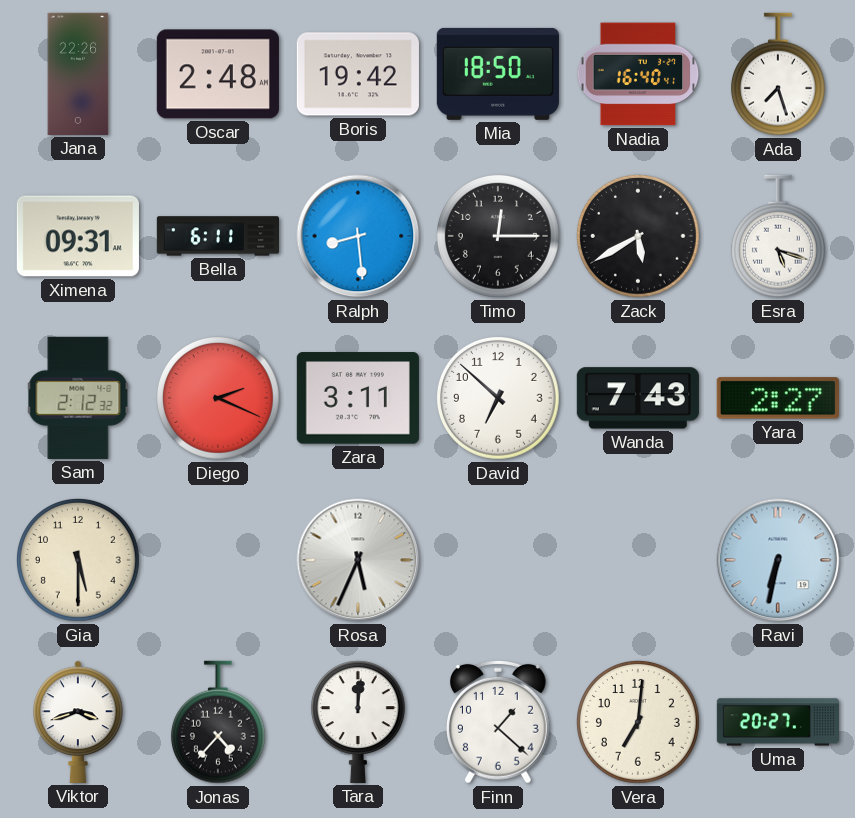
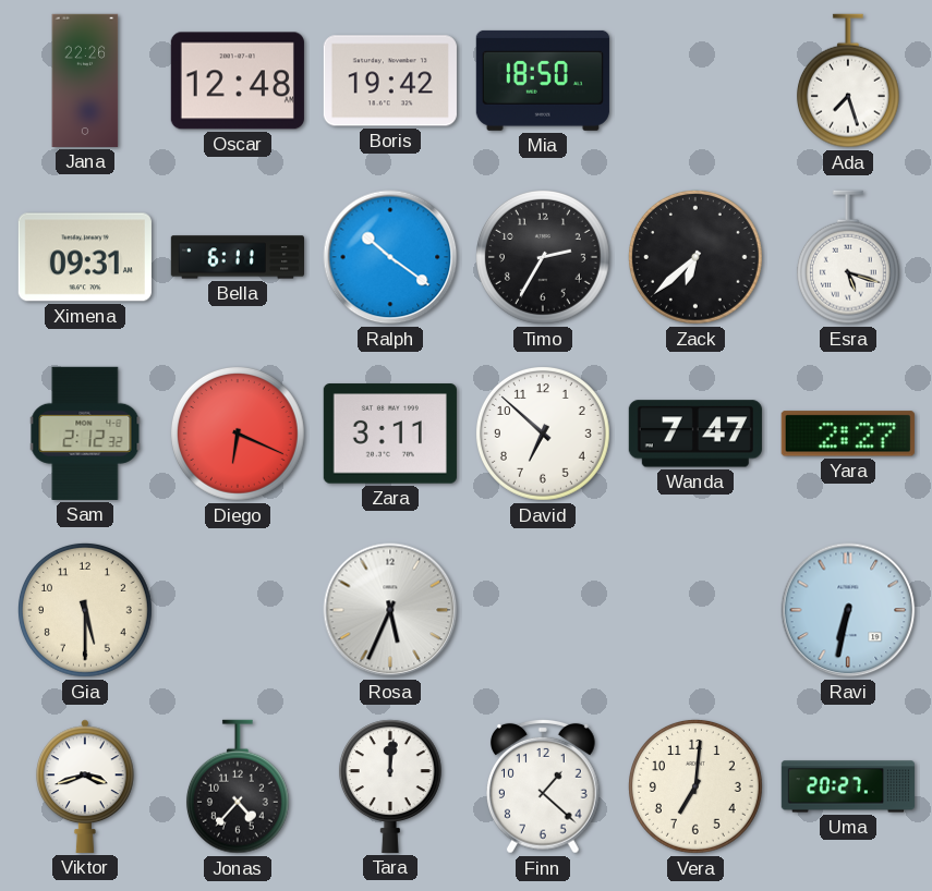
Oscar: 2:48 -> 12:48 (238, 81)
Nadia: 16:40 -> none (638, 74)
Ralph: 8:29 -> 10:21 (390, 257)
Timo: 12:15 -> 2:35 (543, 257)
Zack: 5:40 -> 6:38 (695, 257)
Diego: 2:19 -> 6:19 (238, 434)
Wanda: 7:43 -> 7:47 (695, 434)
